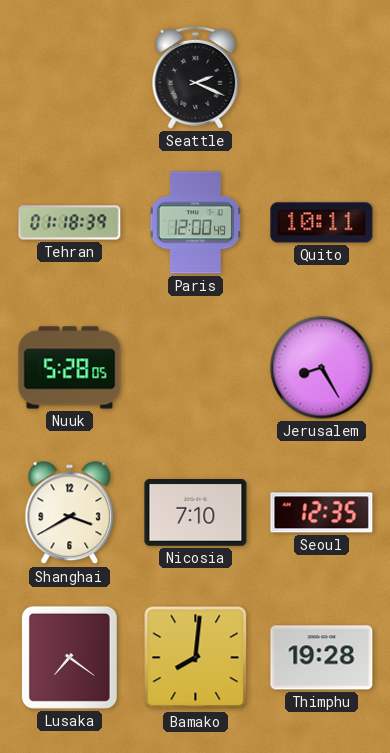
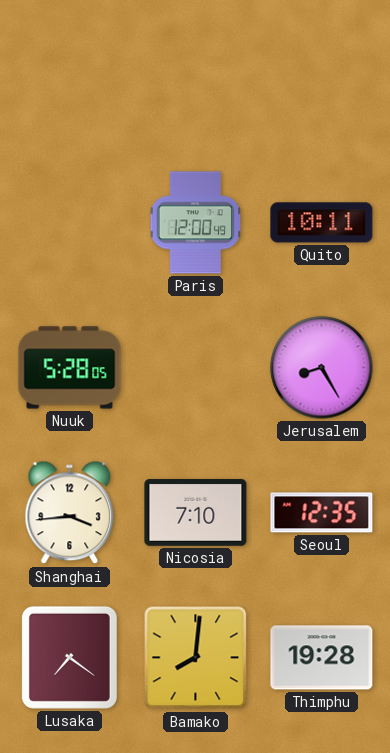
Seattle: 2:19 -> none (196, 77)
Tehran: 01:18 -> none (70, 223)
Shanghai: 3:40 -> 3:44 (70, 513)
